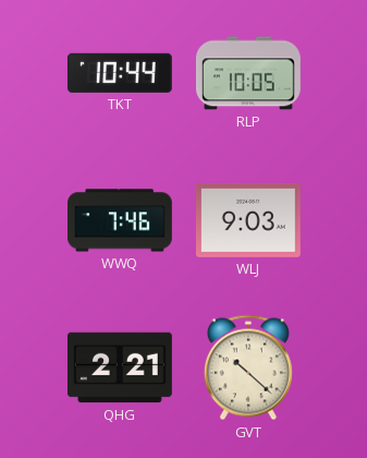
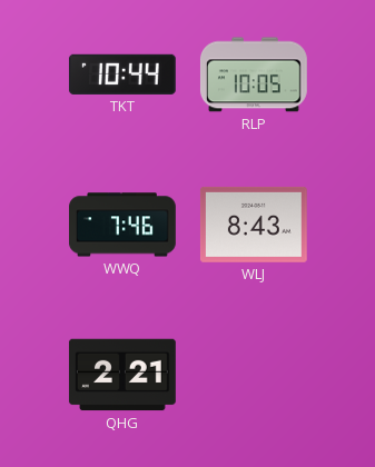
WLJ: 9:03 -> 8:43 (254, 225)
GVT: 10:22 -> none (248, 367)
